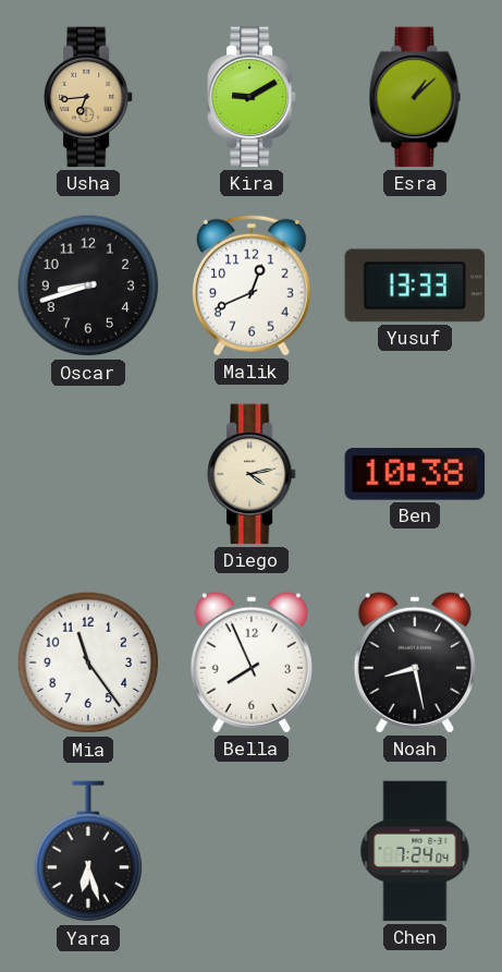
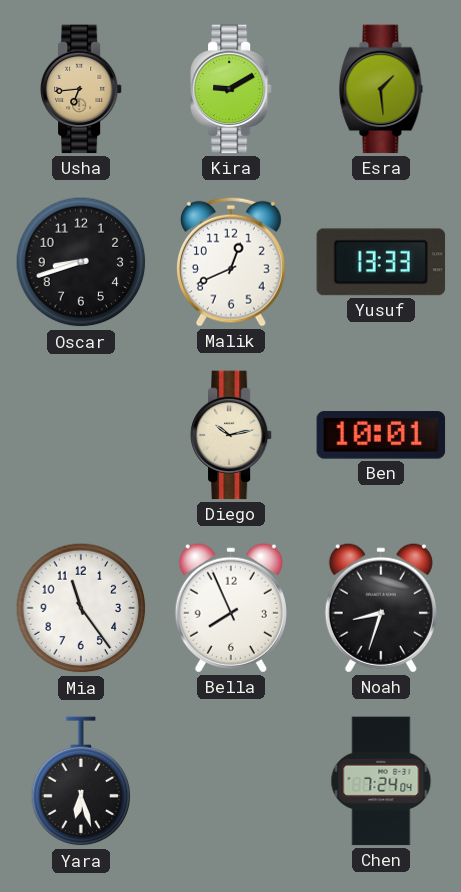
Esra: 1:08 -> 1:29 (381, 89)
Diego: 4:13 -> 10:13 (231, 435)
Ben: 10:38 -> 10:01 (381, 435)
Noah: 8:28 -> 8:33 (381, 608)
